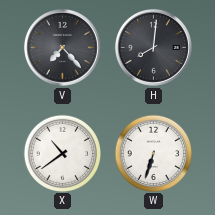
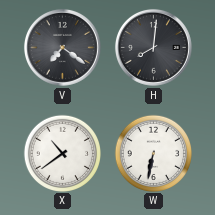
V: 7:23 -> 7:21 (62, 47)
W: 6:33 -> 6:32 (153, 153)
